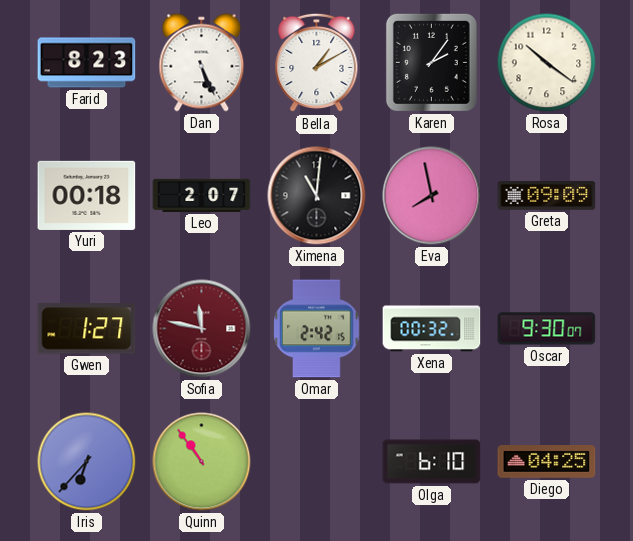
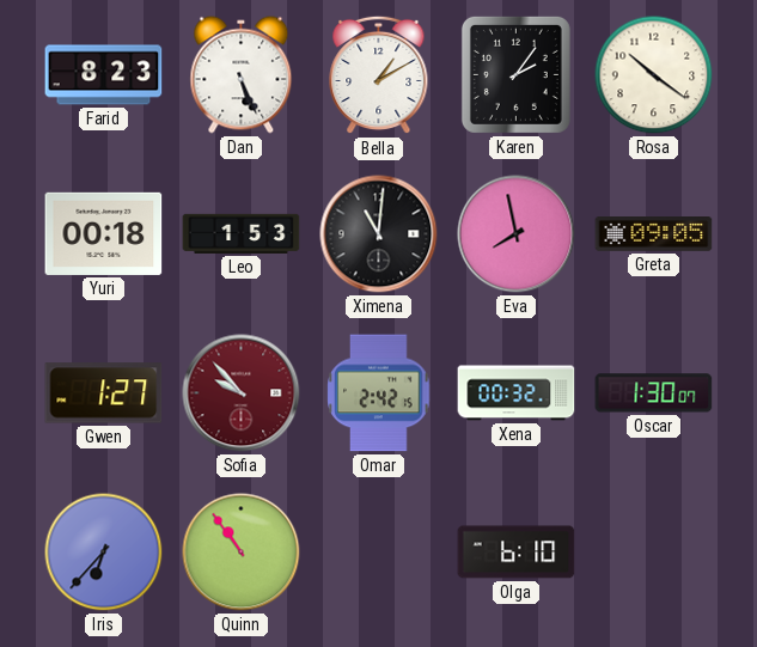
Leo: 2:07 -> 1:53 (242, 233)
Greta: 09:09 -> 09:05 (654, 234)
Sofia: 11:47 -> 9:53 (242, 393)
Oscar: 9:30 -> 1:30 (654, 393)
Diego: 04:25 -> none (547, 462)
